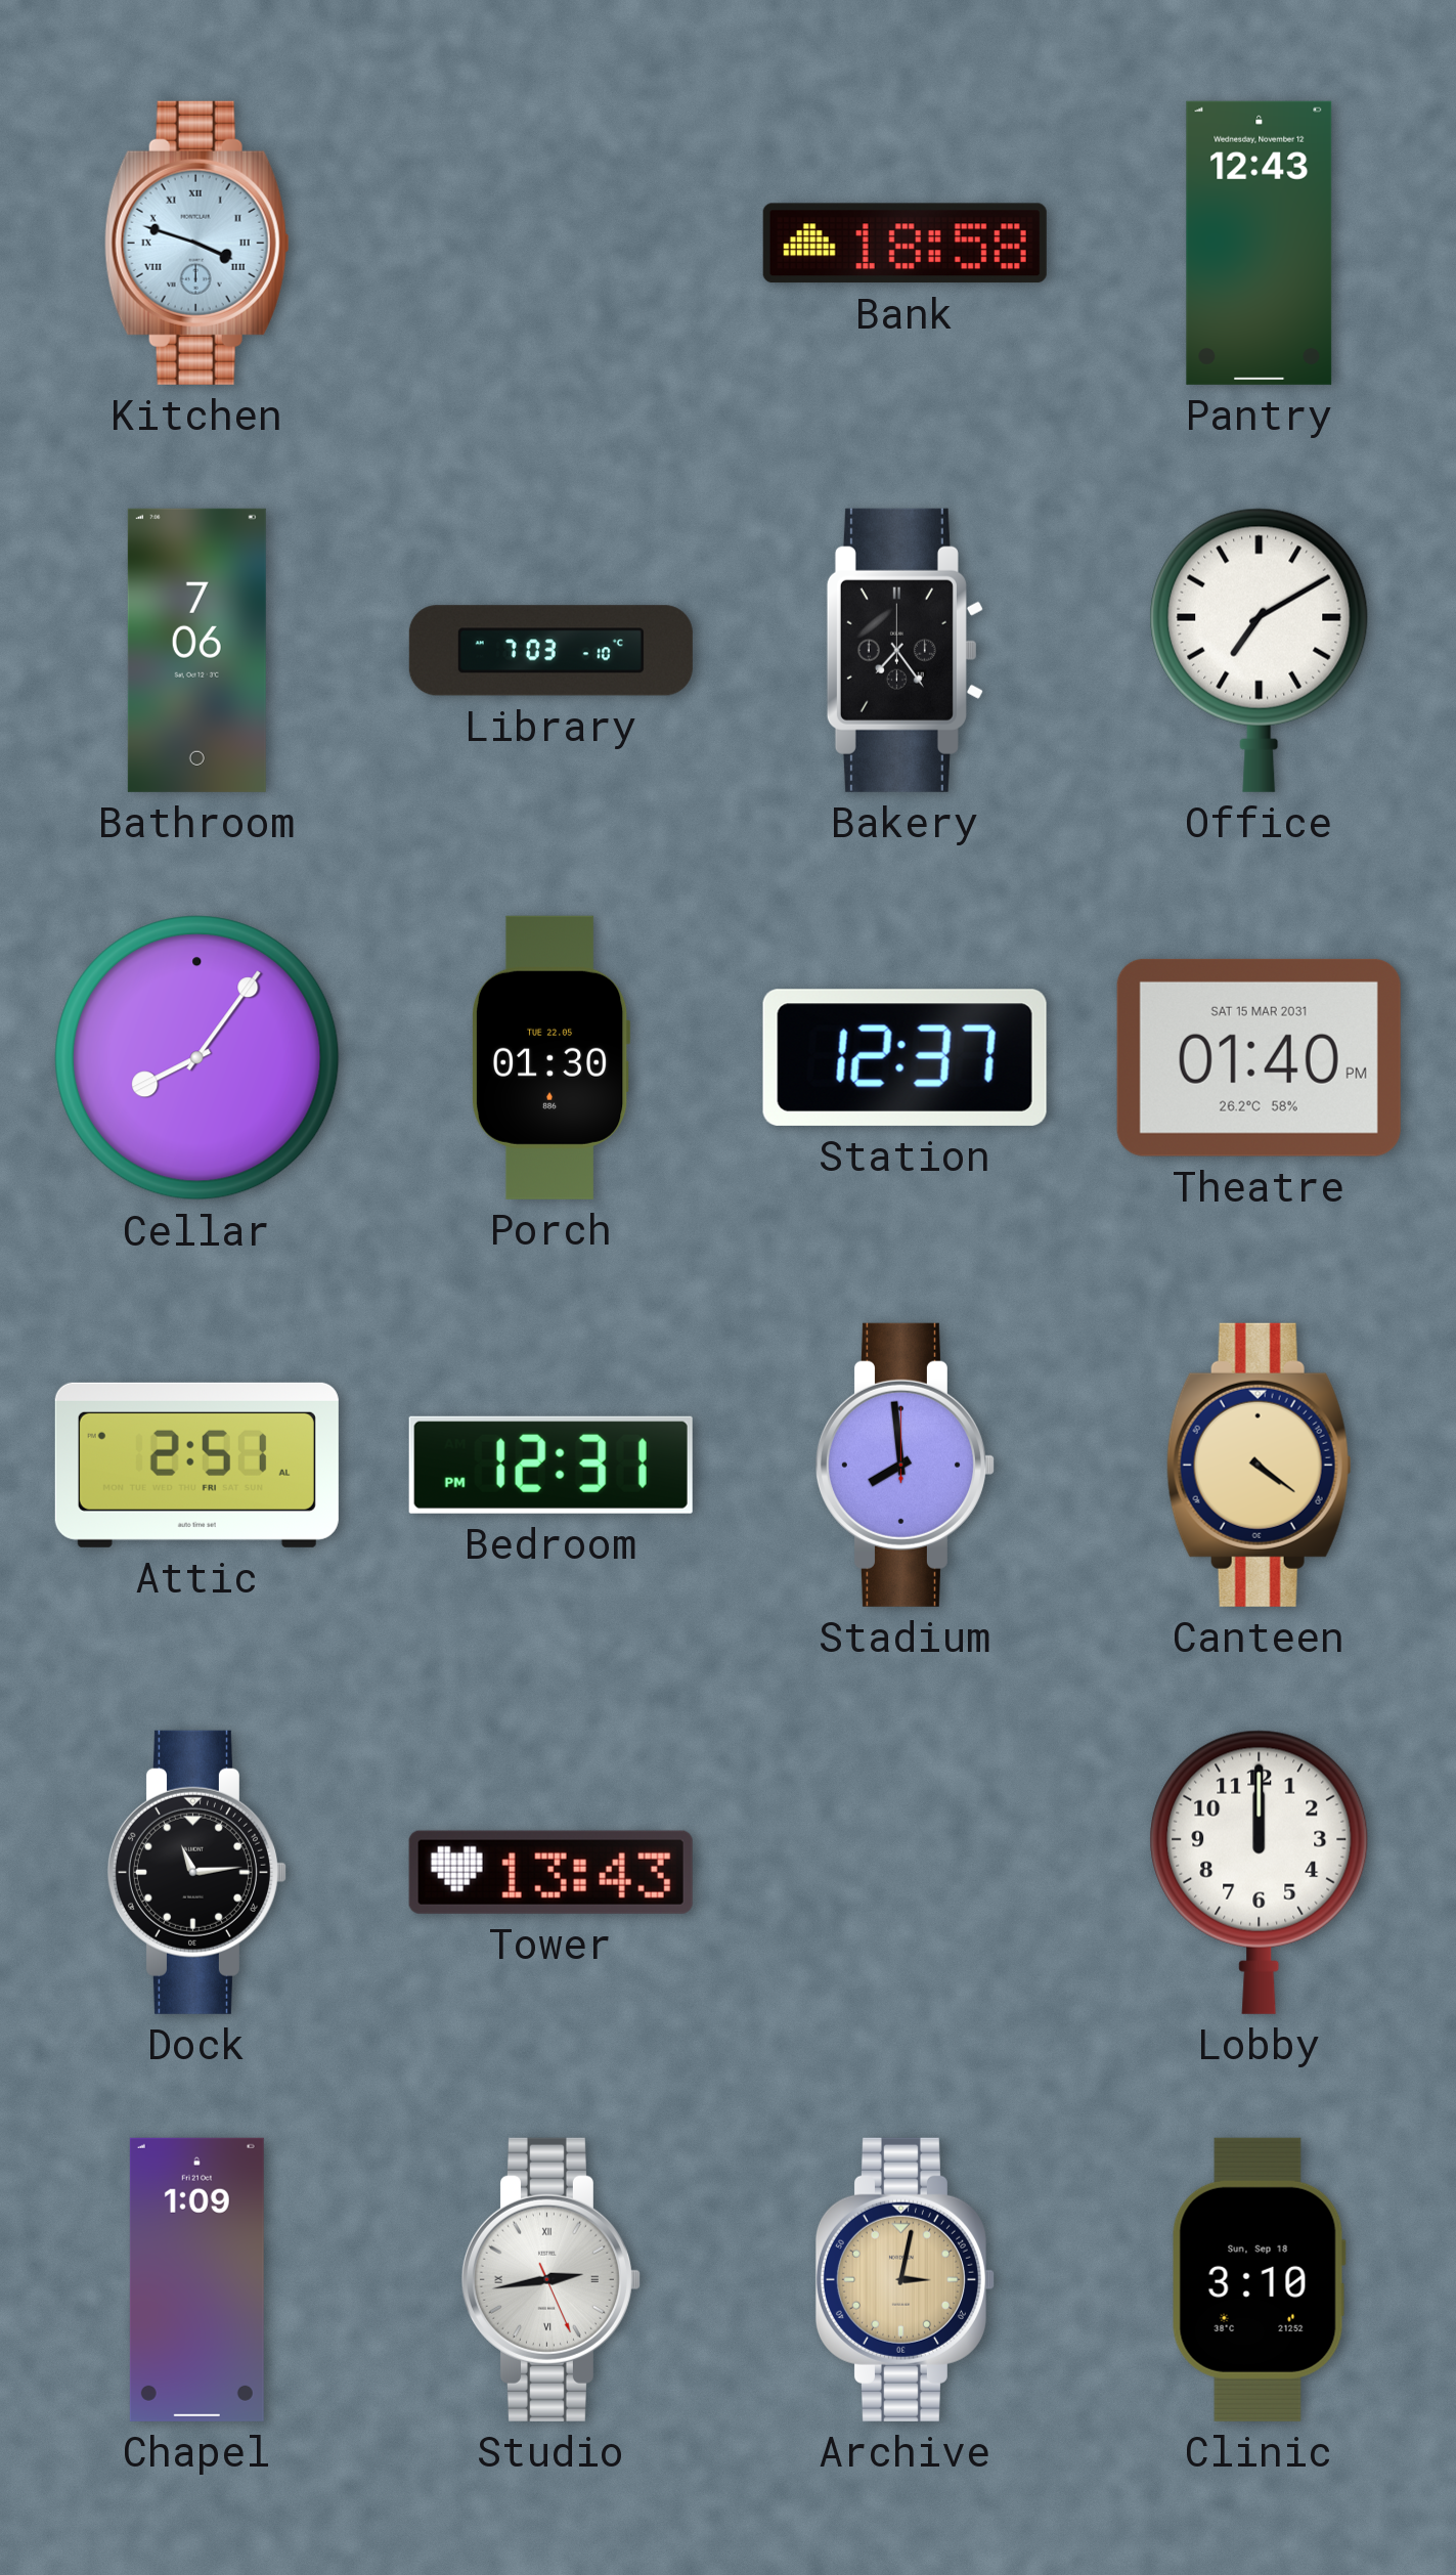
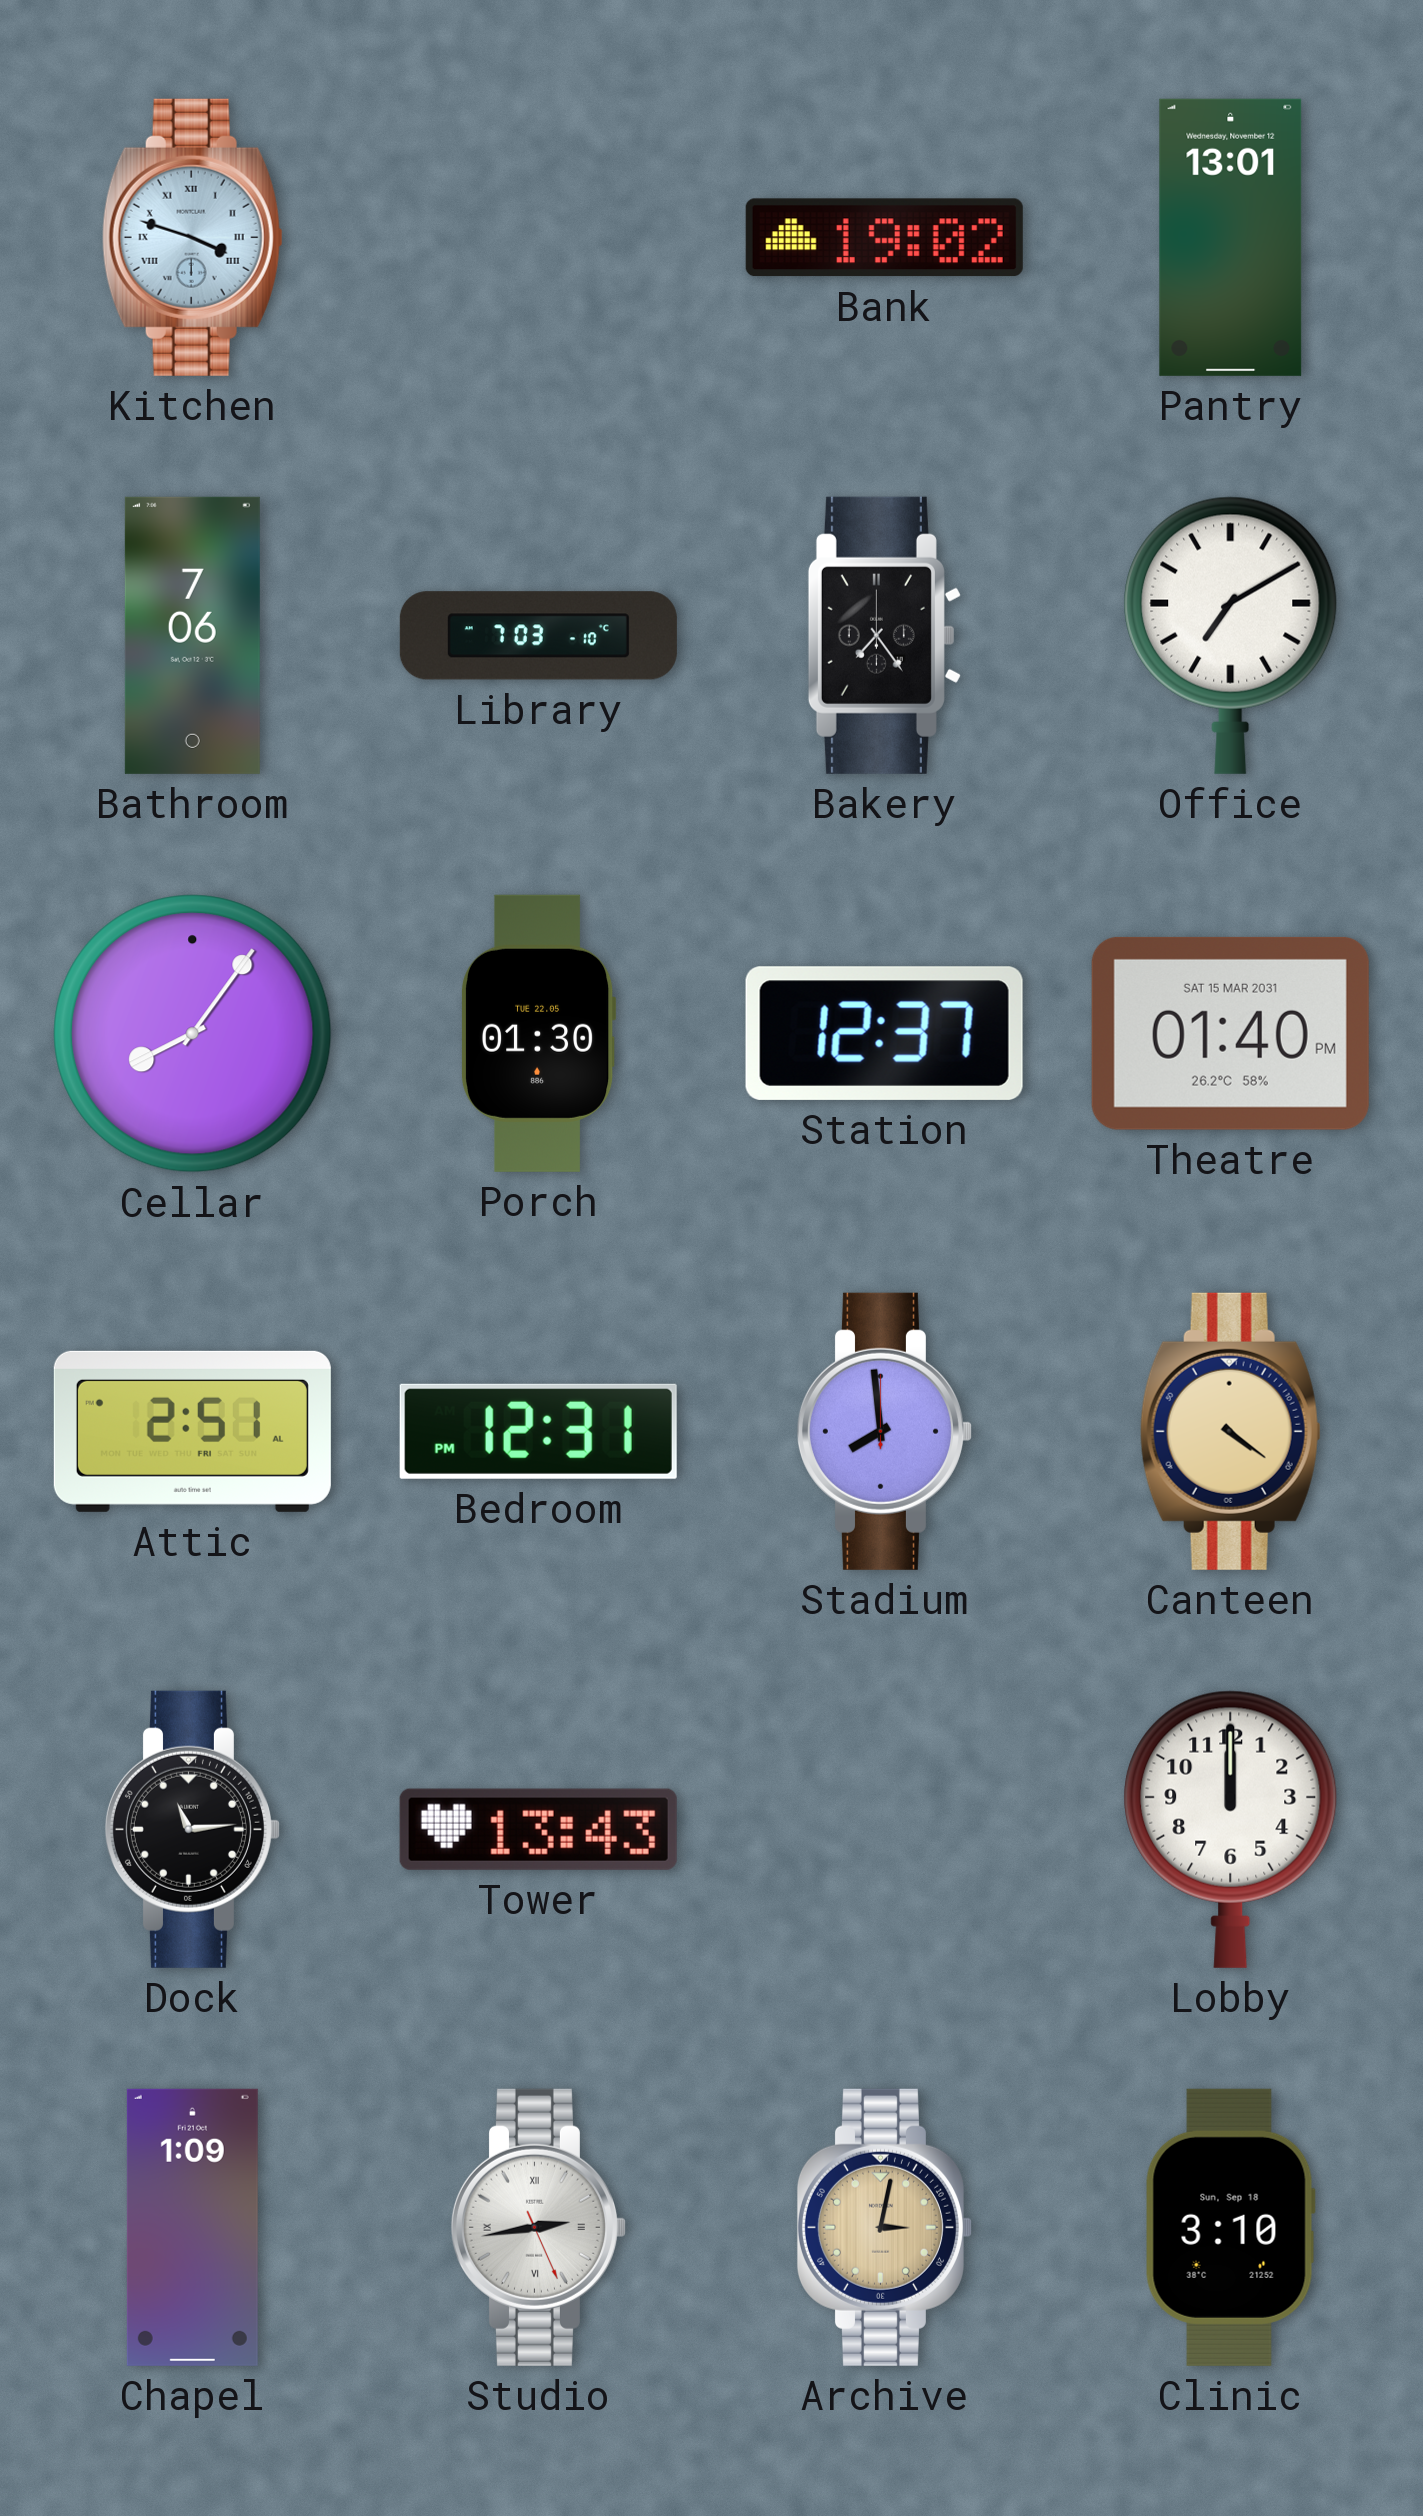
Bank: 18:58 -> 19:02 (884, 238)
Pantry: 12:43 -> 13:01 (1231, 237)
